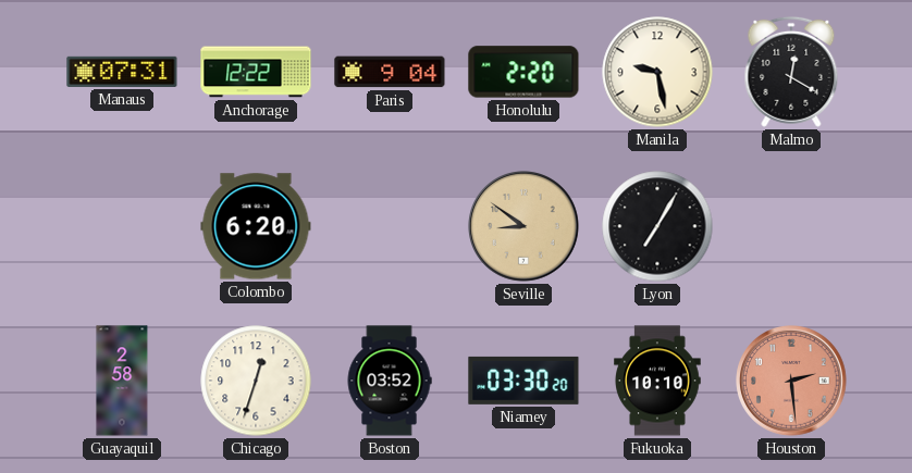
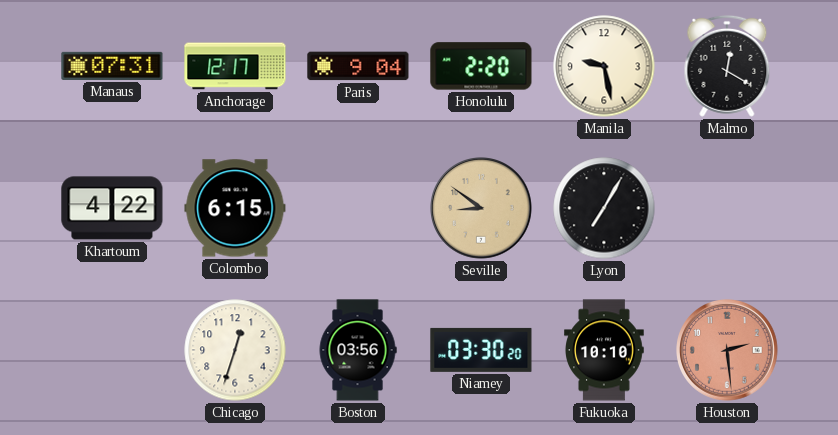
Anchorage: 12:22 -> 12:17 (235, 66)
Khartoum: none -> 4:22 (112, 208)
Colombo: 6:20 -> 6:15 (235, 208)
Guayaquil: 2:58 -> none (122, 381)
Boston: 03:52 -> 03:56 (358, 350)
